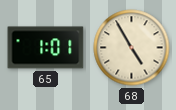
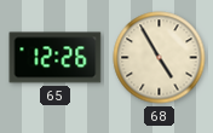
65: 1:01 -> 12:26 (56, 58)
